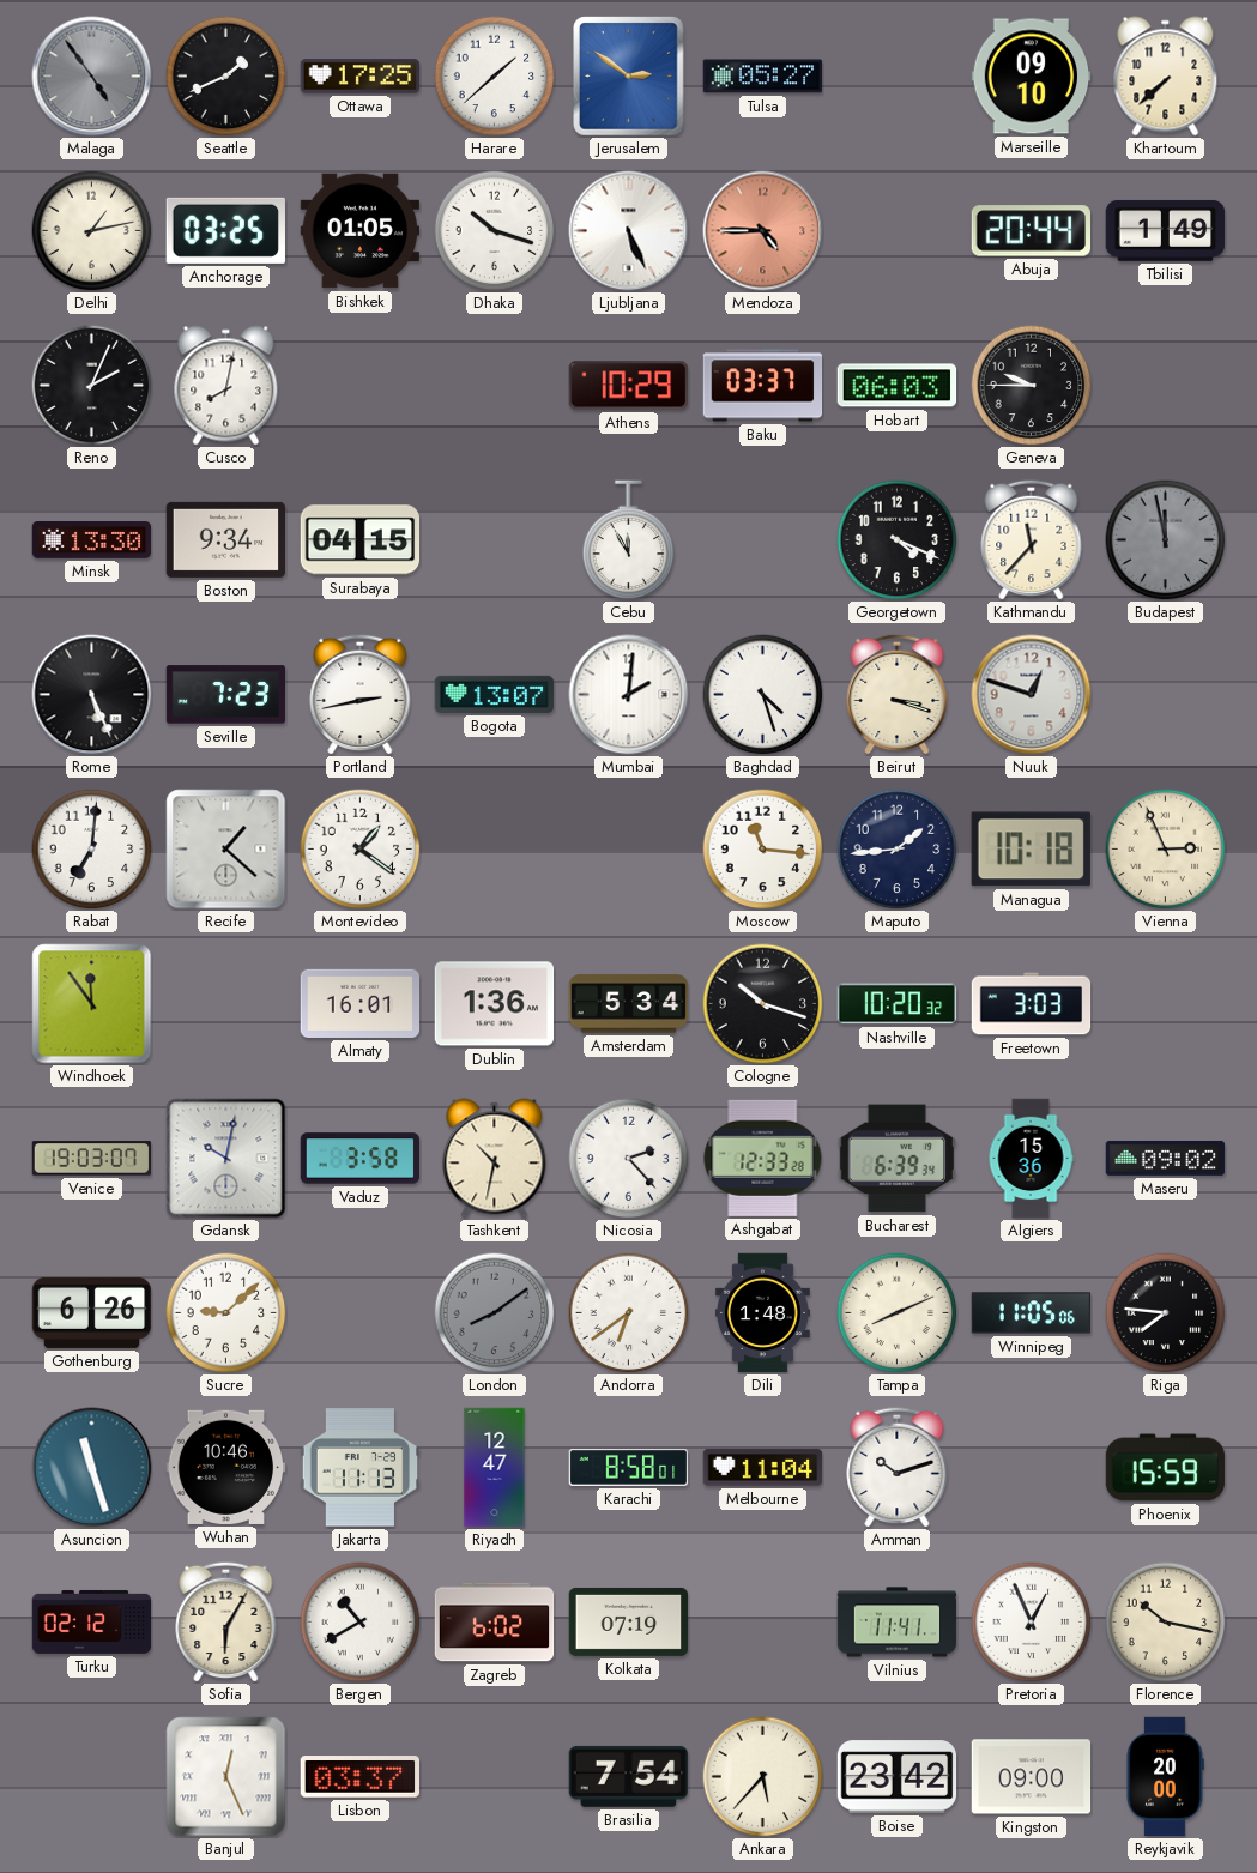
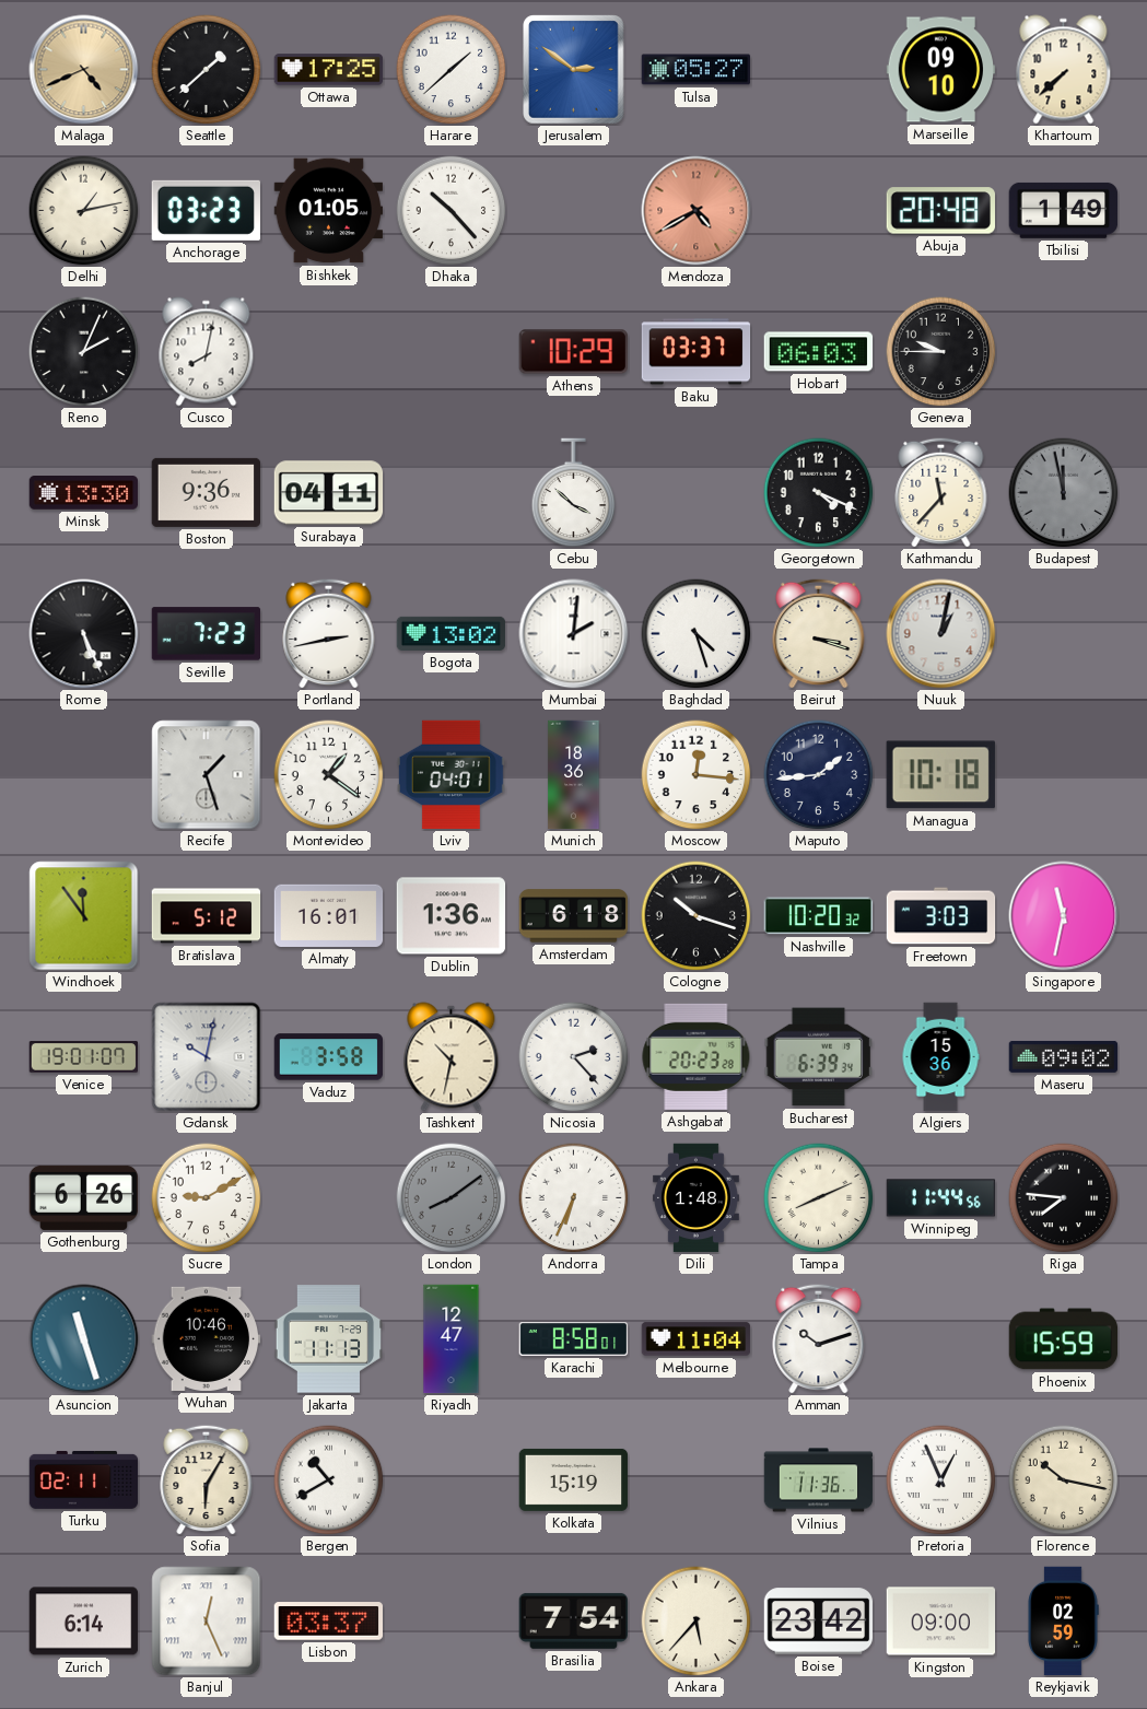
Malaga: 4:54 -> 4:41 (84, 70)
Malaga dial: grey -> champagne (84, 70)
Seattle: 1:41 -> 1:38 (207, 70)
Anchorage: 03:25 -> 03:23 (206, 210)
Dhaka: 10:18 -> 10:23 (452, 211)
Ljubljana: 5:26 -> none (629, 231)
Mendoza: 4:45 -> 4:40 (697, 211)
Abuja: 20:44 -> 20:48 (940, 211)
Boston: 9:34 -> 9:36 (207, 492)
Surabaya: 04:15 -> 04:11 (329, 493)
Cebu: 11:55 -> 3:52 (574, 493)
Bogota: 13:07 -> 13:02 (452, 633)
Nuuk: 12:48 -> 1:02 (941, 634)
Rabat: 7:01 -> none (92, 850)
Recife: 1:22 -> 1:27 (207, 775)
Lviv: none -> 04:01 (450, 775)
Munich: none -> 18:36 (574, 775)
Moscow: 11:16 -> 12:16 (697, 775)
Vienna: 2:56 -> none (1166, 850)
Bratislava: none -> 5:12 (207, 916)
Amsterdam: 5:34 -> 6:18 (574, 916)
Singapore: none -> 11:32 (1064, 916)
Venice: 19:03 -> 19:01 (84, 1057)
Ashgabat: 12:33 -> 20:23 (697, 1056)
Sucre: 9:08 -> 9:10 (207, 1198)
Andorra: 6:39 -> 6:34 (574, 1198)
Winnipeg: 11:05 -> 11:44 (941, 1198)
Turku: 02:12 -> 02:11 (84, 1479)
Zagreb: 6:02 -> none (495, 1623)
Kolkata: 07:19 -> 15:19 (574, 1479)
Vilnius: 11:41 -> 11:36 (819, 1480)
Zurich: none -> 6:14 (84, 1622)
Reykjavik: 20:00 -> 02:59 (1063, 1622)
